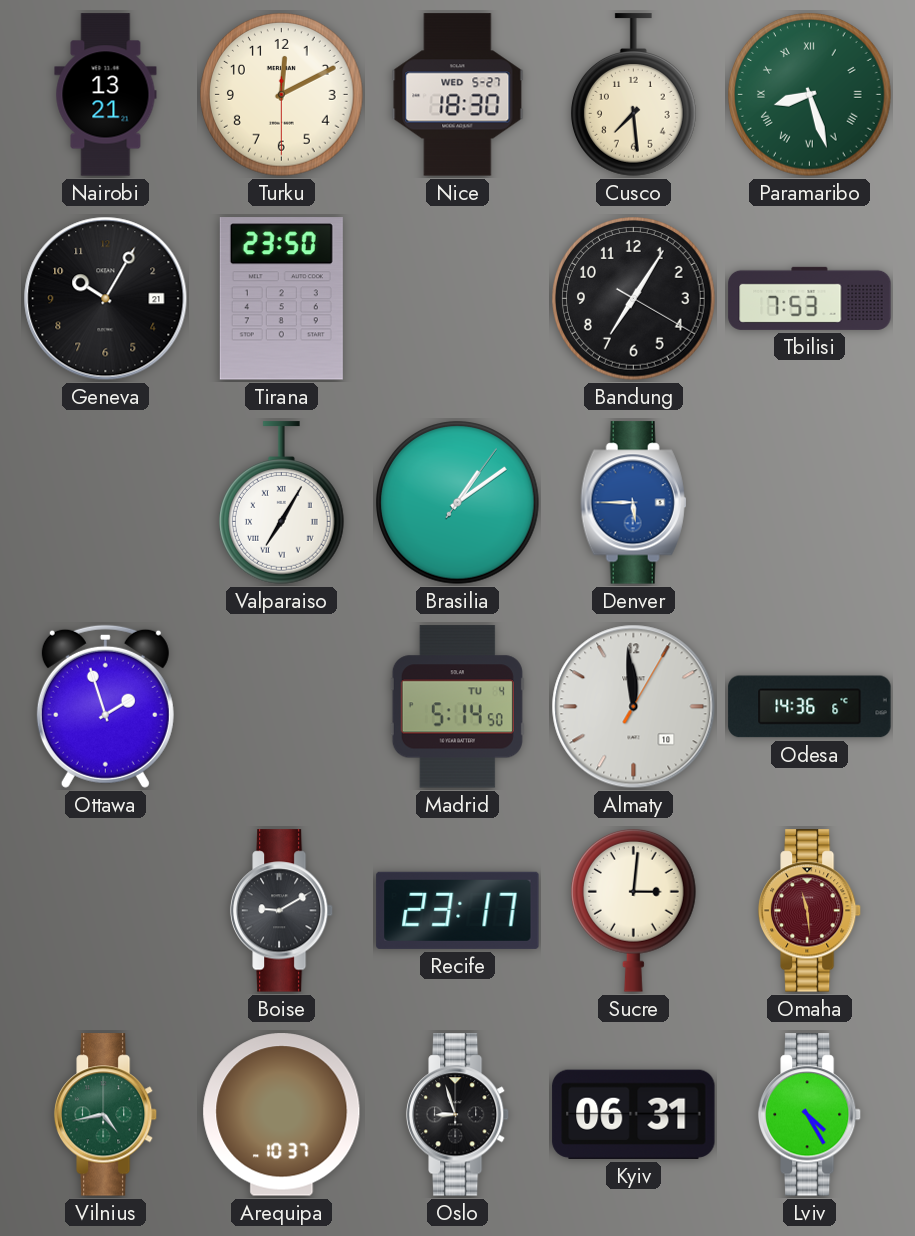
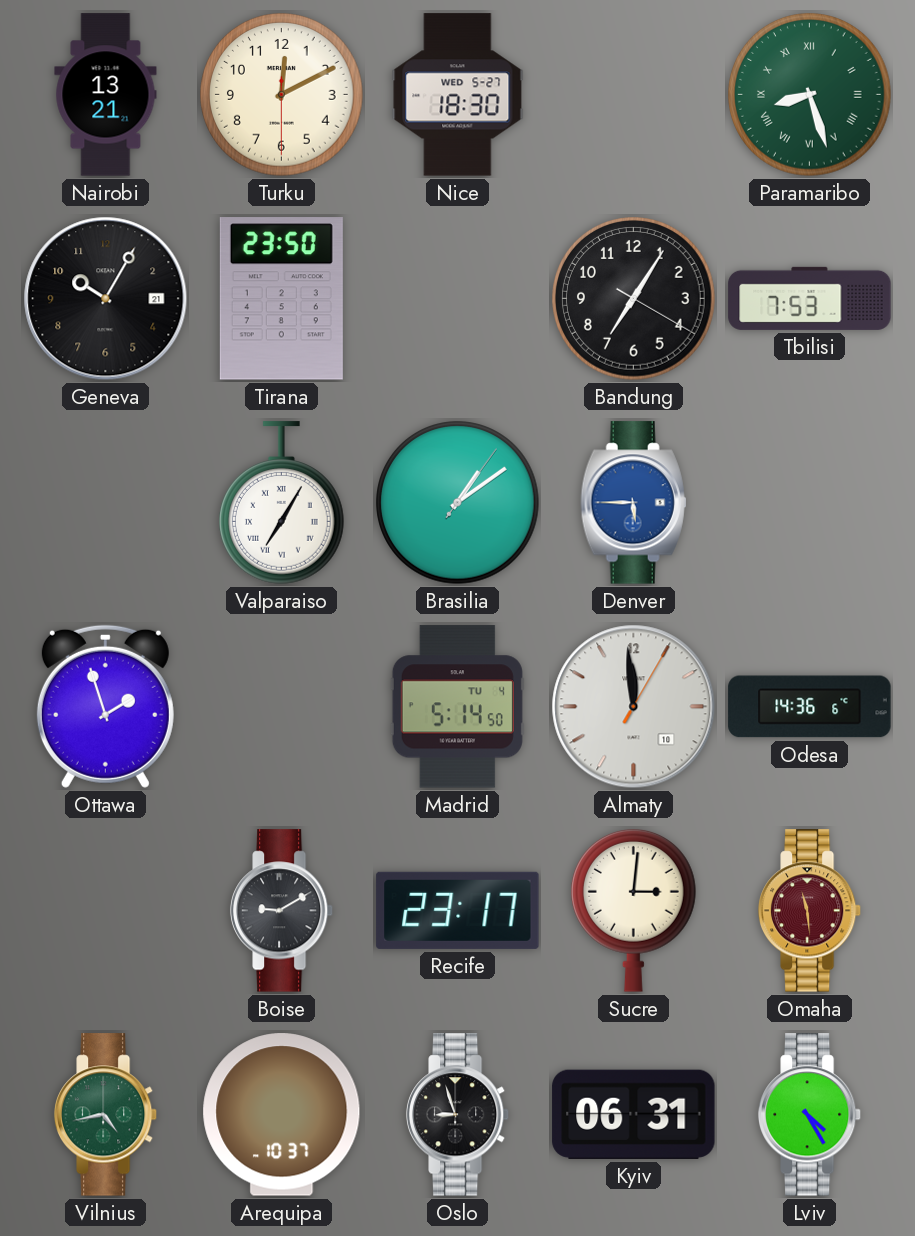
Cusco: 7:29 -> none (633, 95)
